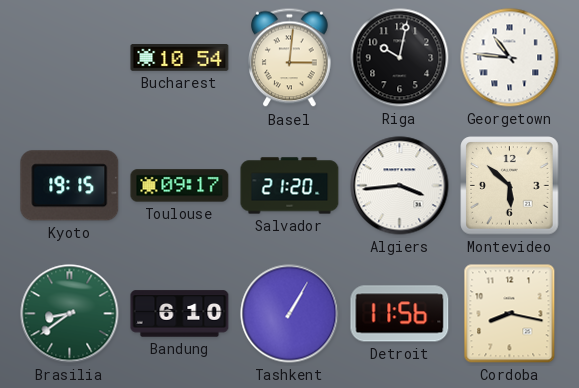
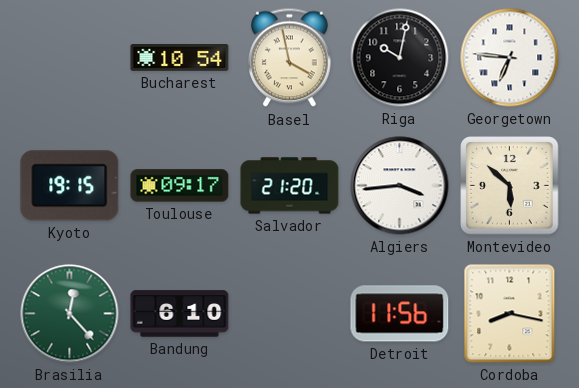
Basel: 3:01 -> 3:58 (290, 58)
Georgetown: 10:46 -> 6:46 (510, 58)
Brasilia: 8:39 -> 12:23 (70, 314)
Tashkent: 1:05 -> none (290, 314)
